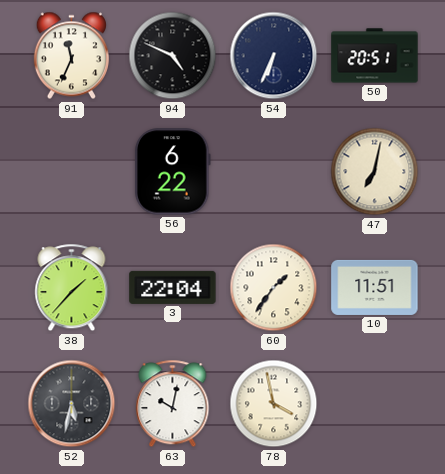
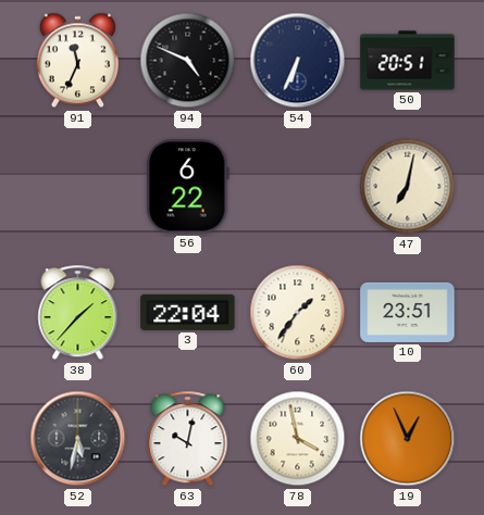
10: 11:51 -> 23:51 (408, 312)
19: none -> 12:56 (408, 439)
